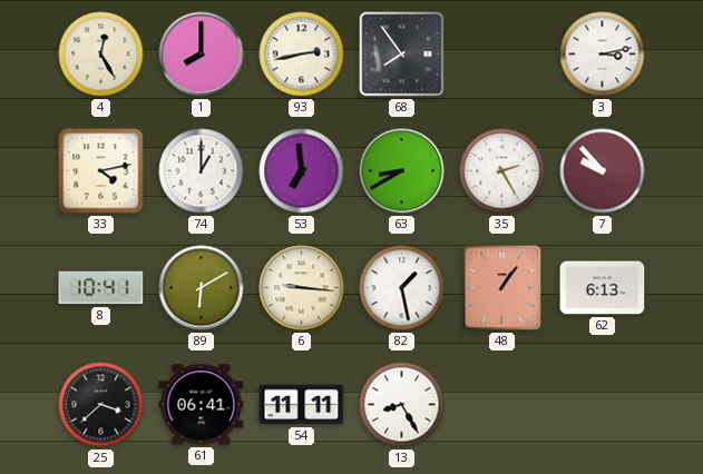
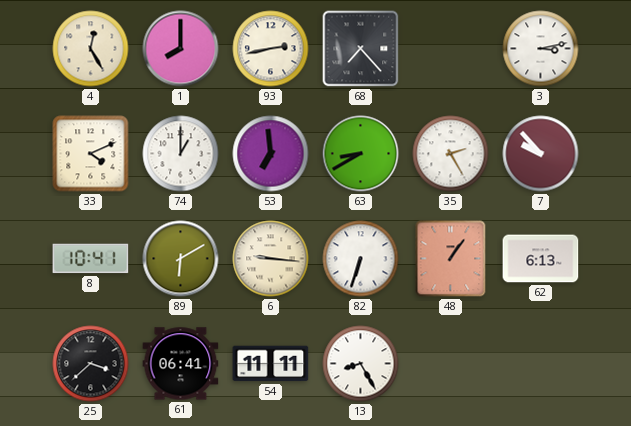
68: 7:54 -> 7:23 (361, 49)
33: 4:13 -> 4:11 (91, 154)
82: 1:28 -> 6:33 (361, 259)
